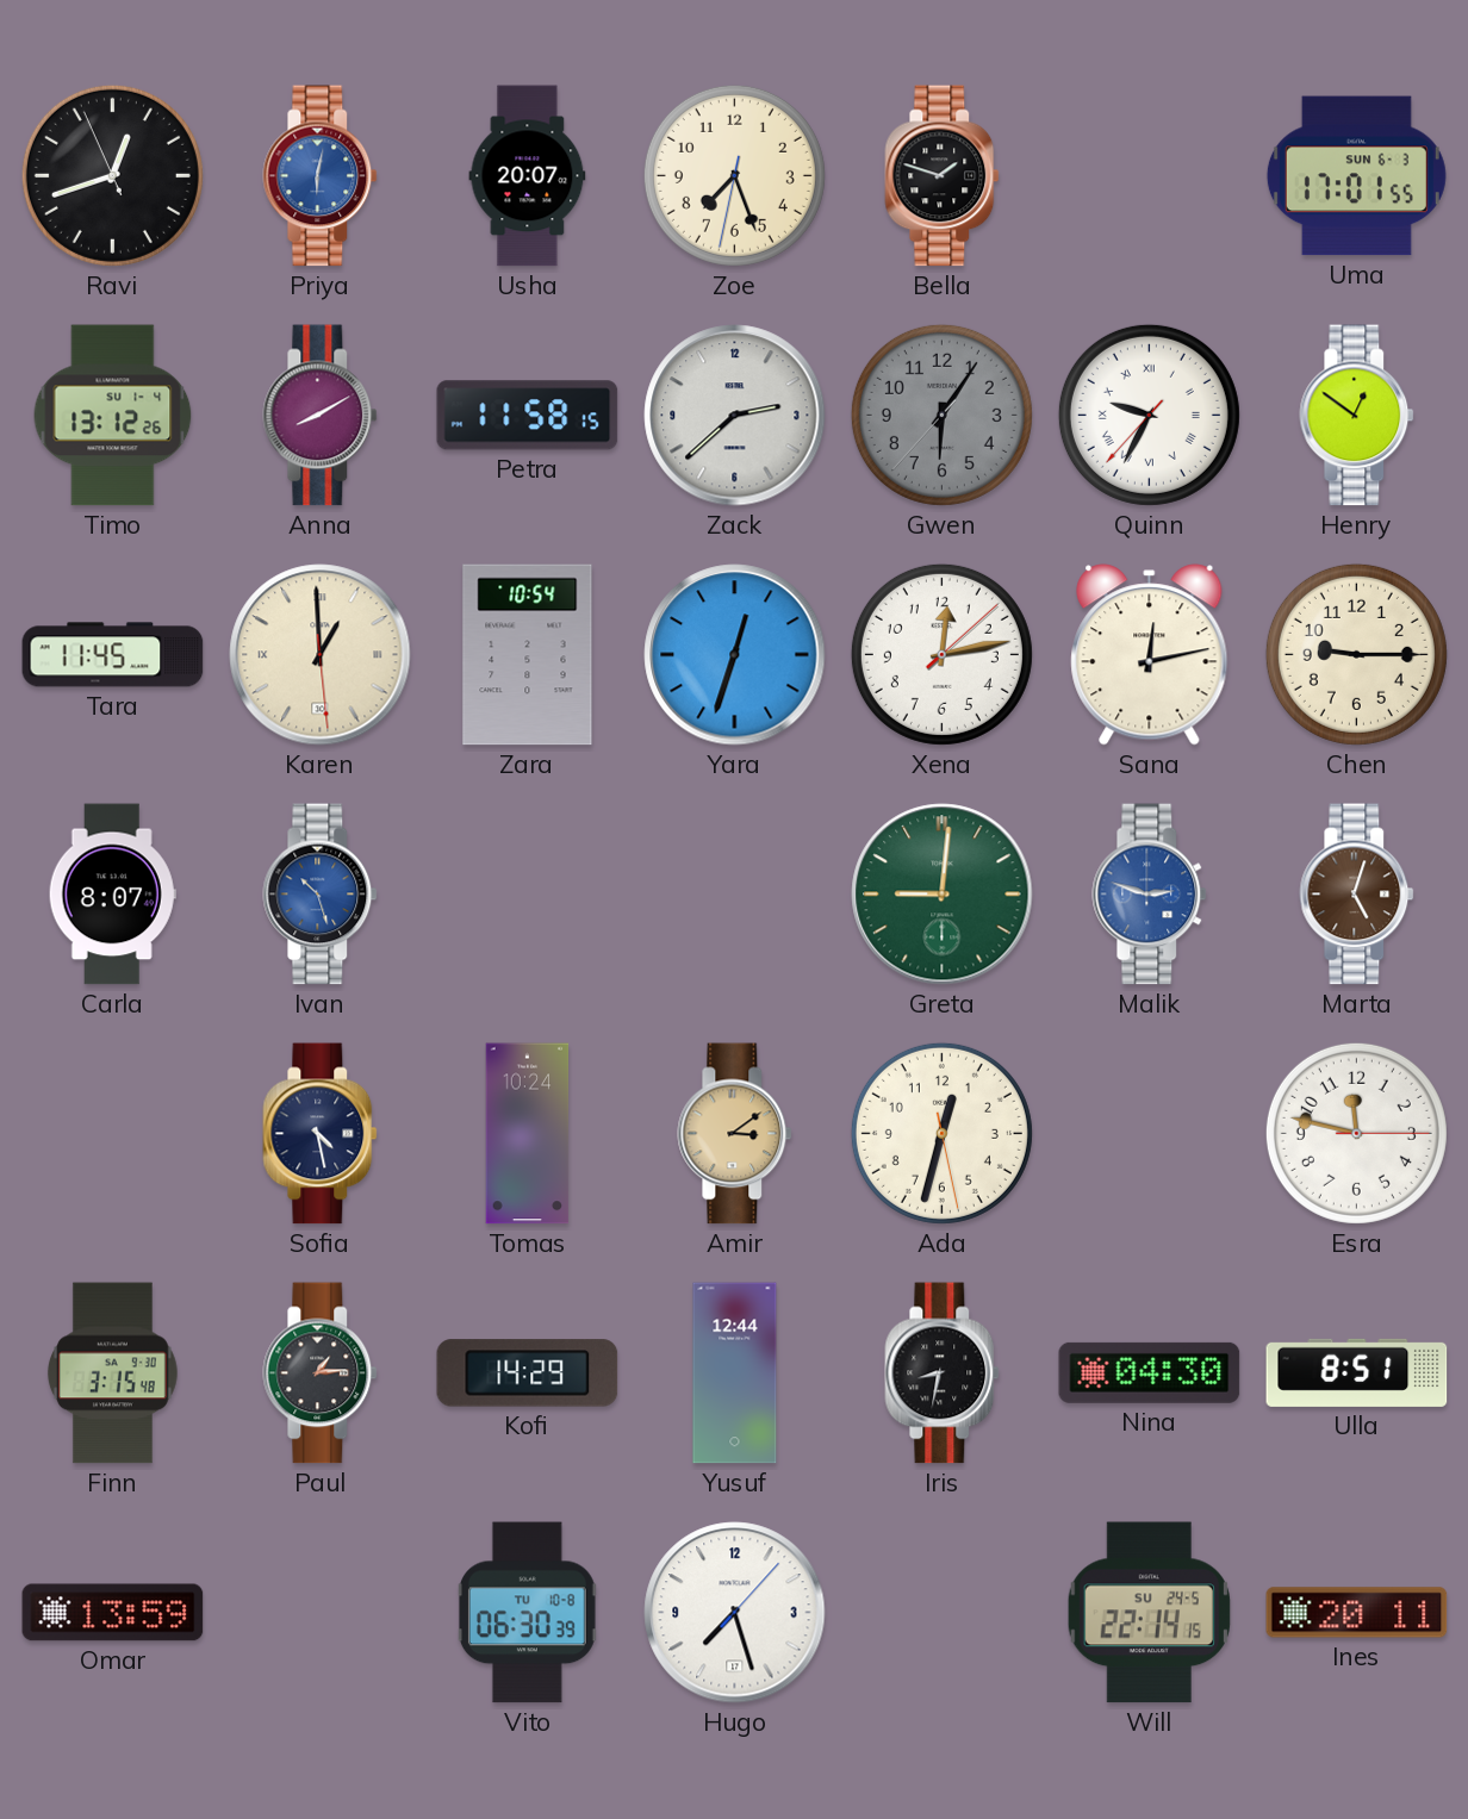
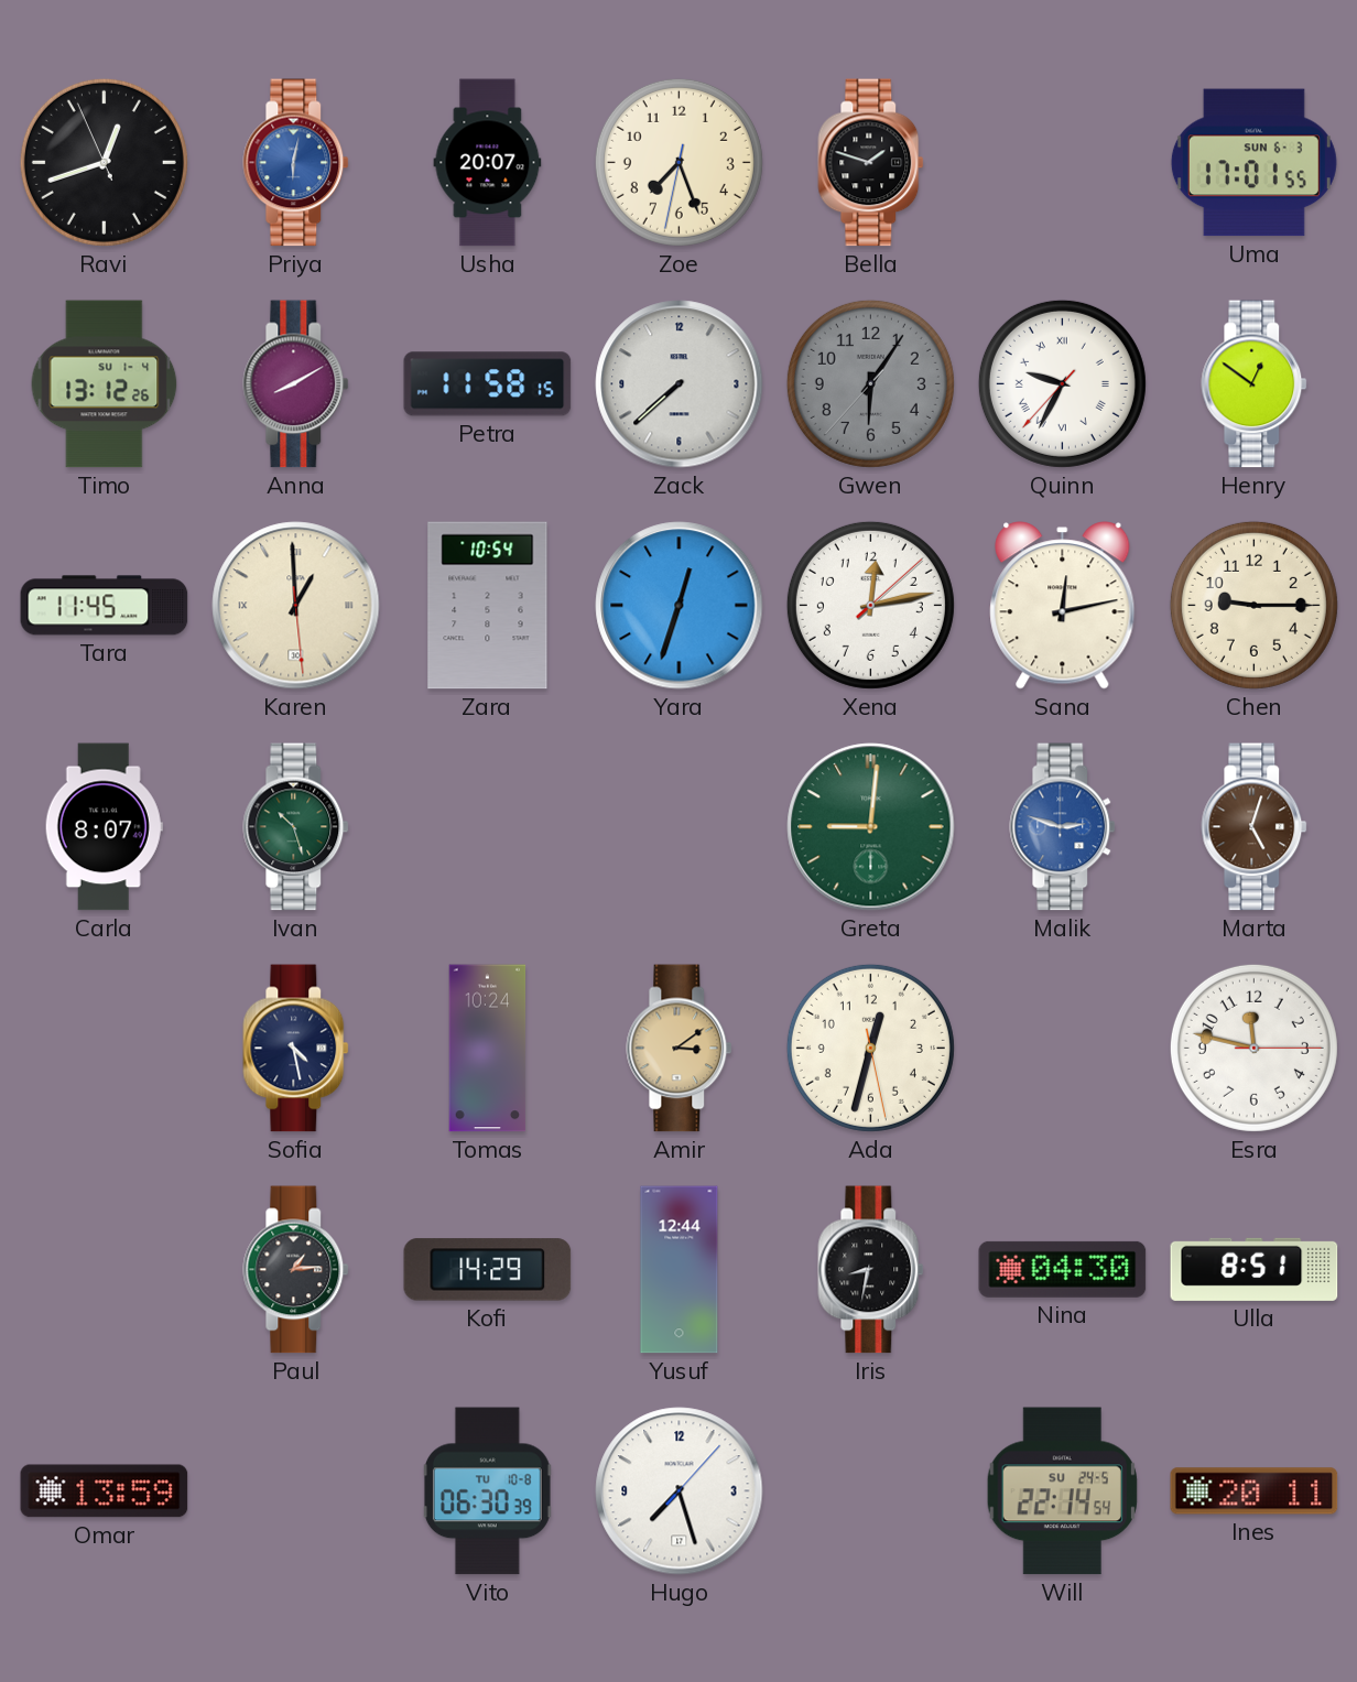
Zack: 2:38 -> 7:38 (680, 384)
Ivan dial: blue -> green (296, 827)
Finn: 3:15 -> none (112, 1373)
Will: 22:14:15 -> 22:14:54 (1062, 1491)
